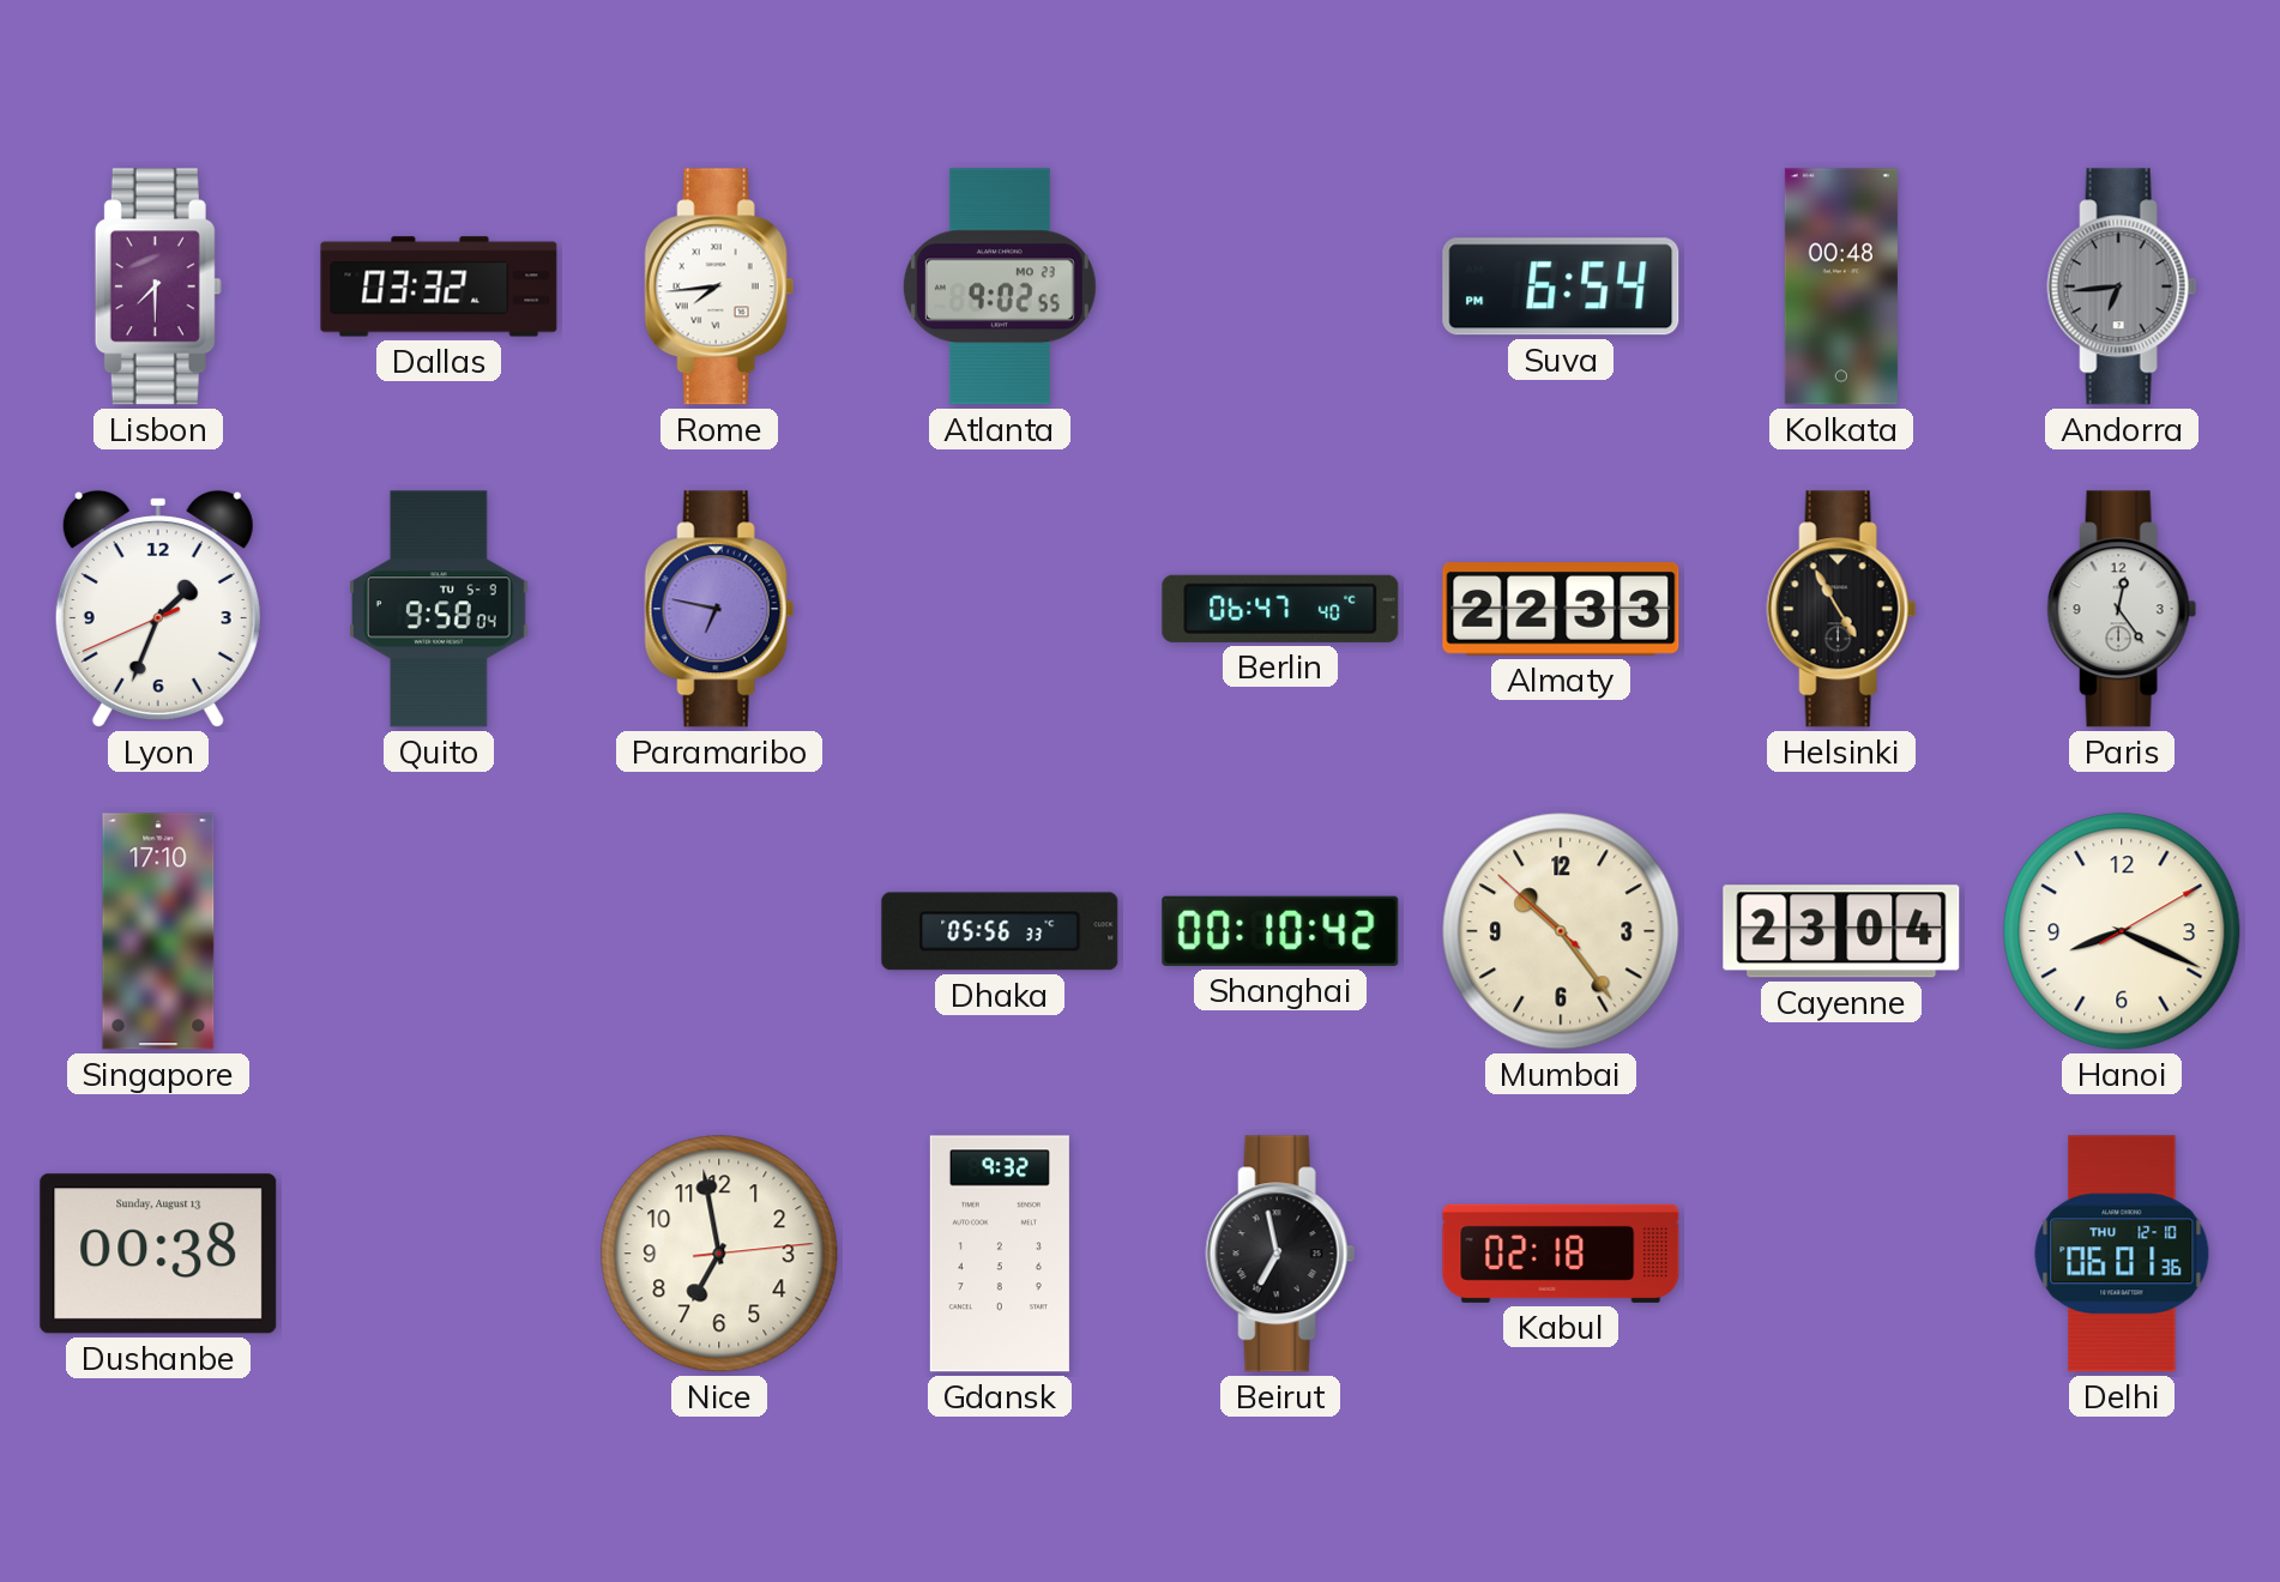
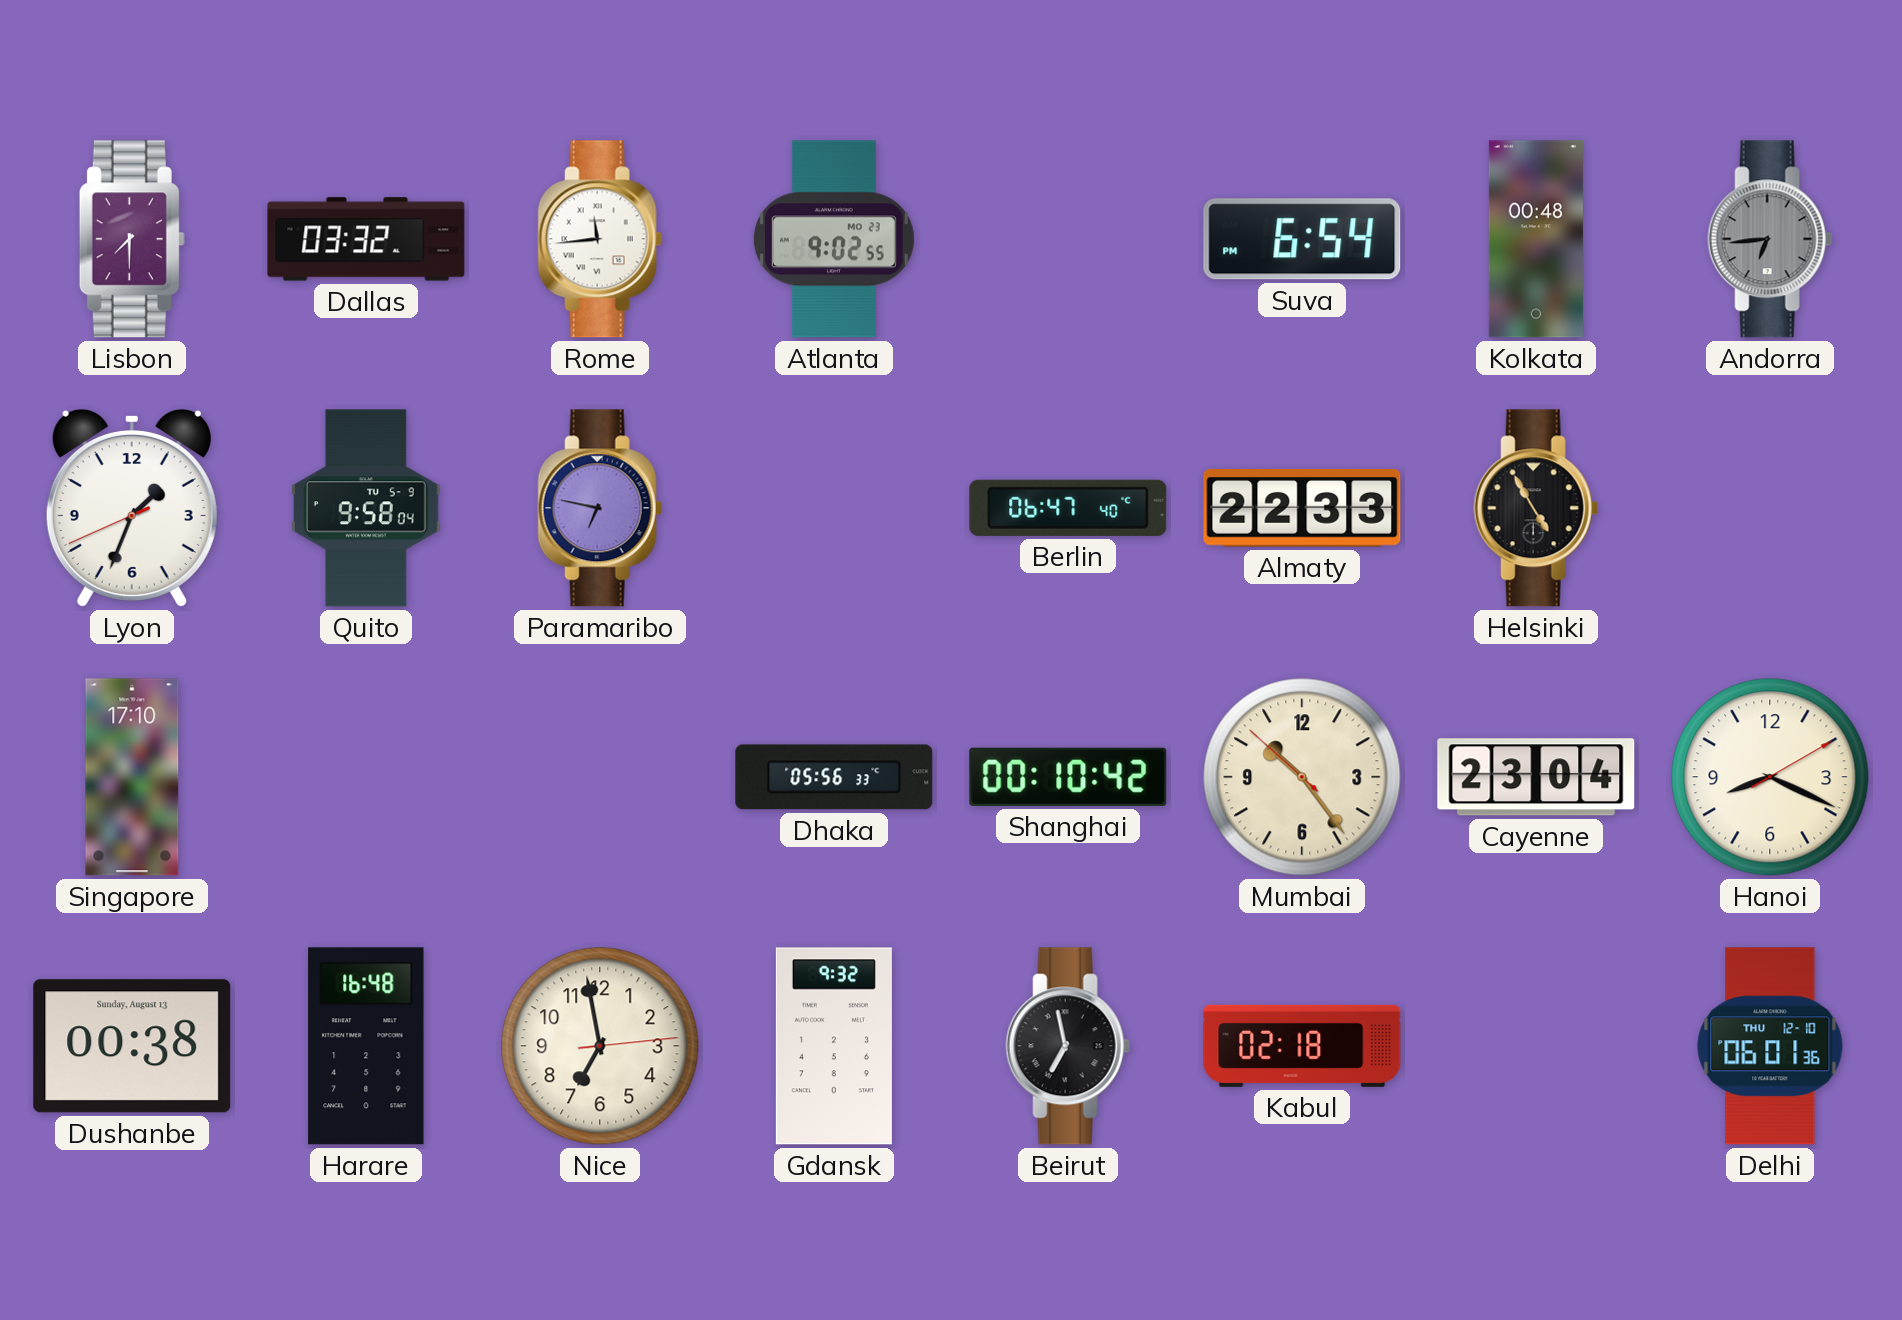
Rome: 7:44 -> 11:44 (600, 239)
Paris: 12:24 -> none (2122, 609)
Harare: none -> 16:48 (366, 1046)
